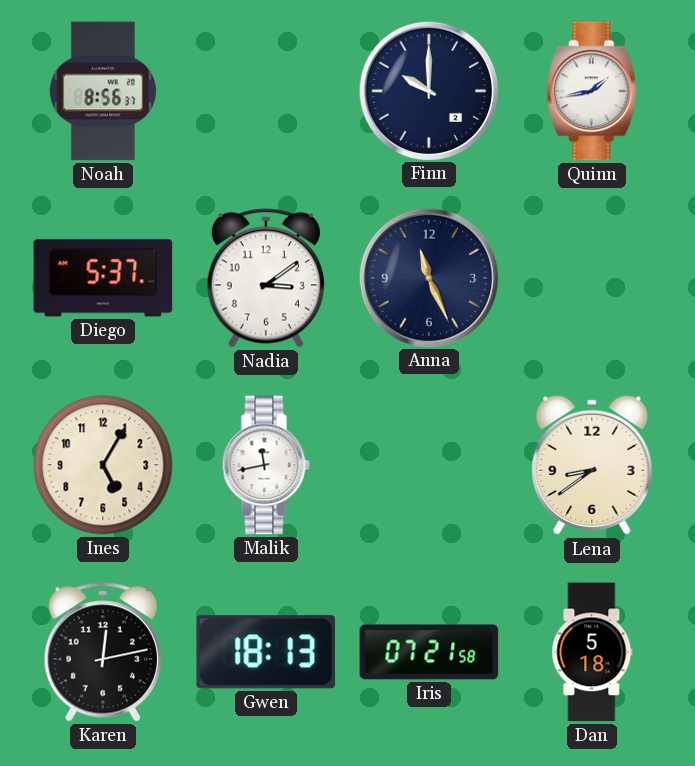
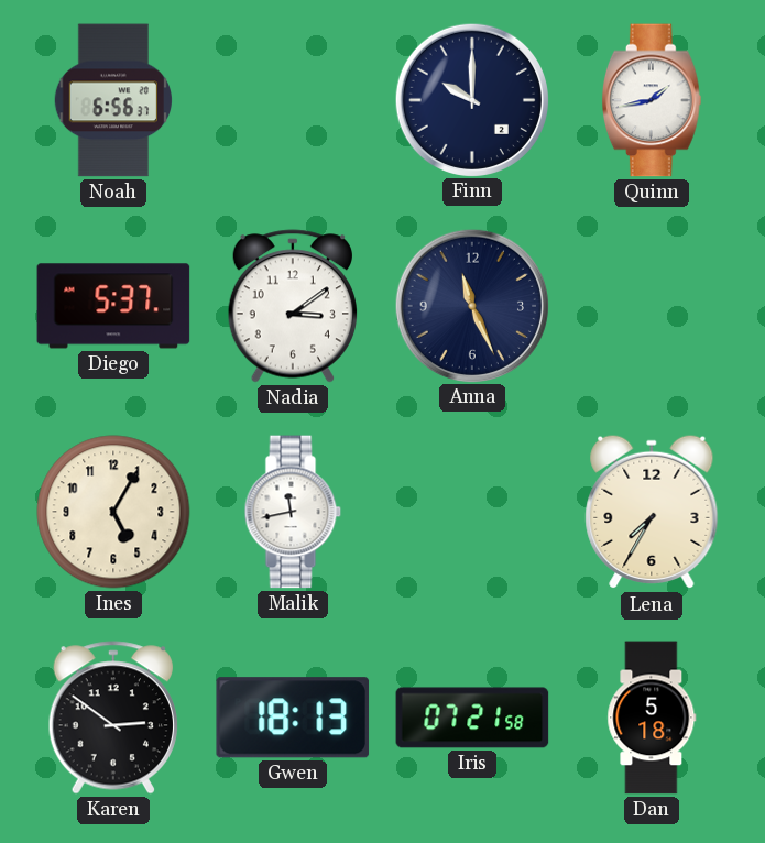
Noah: 8:56 -> 6:56 (112, 100)
Lena: 8:39 -> 7:35 (652, 512)
Karen: 12:13 -> 2:51 (112, 718)
